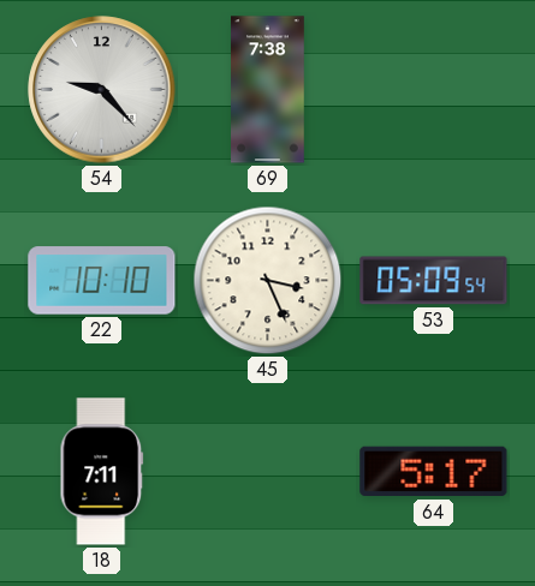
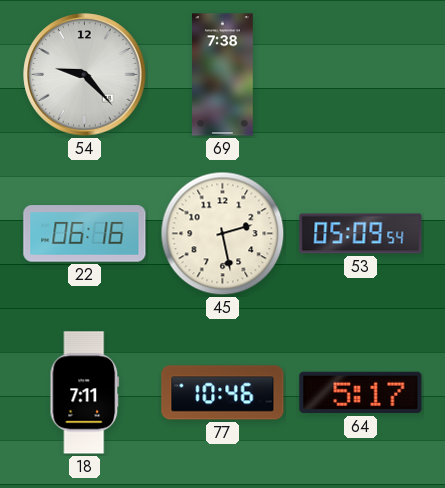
22: 10:10 -> 06:16 (85, 234)
45: 3:26 -> 2:28 (223, 234)
77: none -> 10:46 (223, 393)
